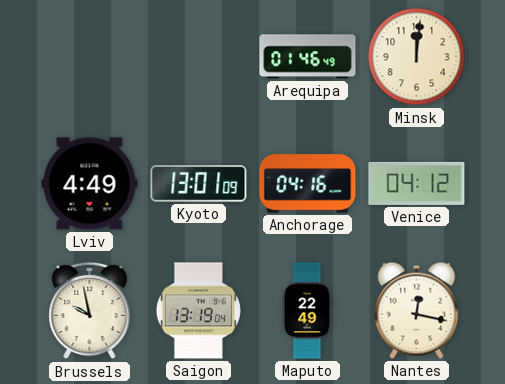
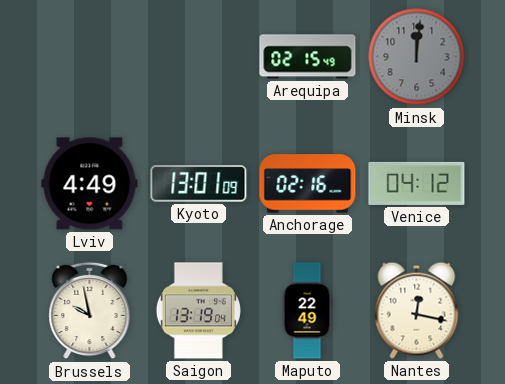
Arequipa: 01:46 -> 02:15 (308, 57)
Minsk dial: cream -> grey (417, 57)
Anchorage: 04:16 -> 02:16 (308, 184)
